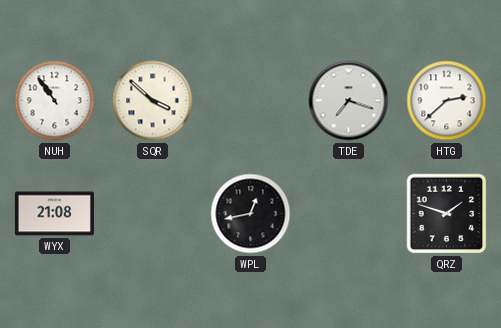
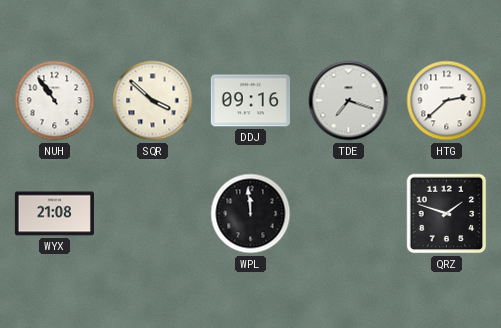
DDJ: none -> 09:16 (250, 101)
WPL: 12:43 -> 11:59 (251, 214)
